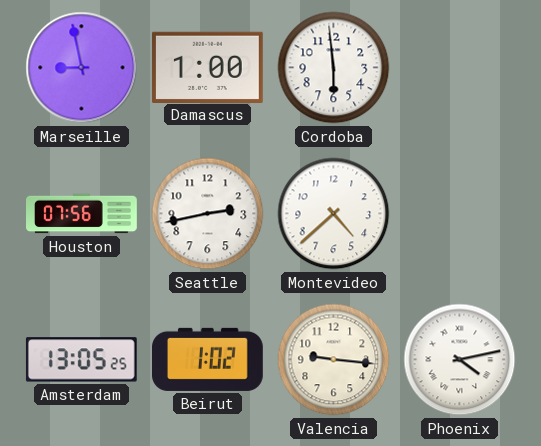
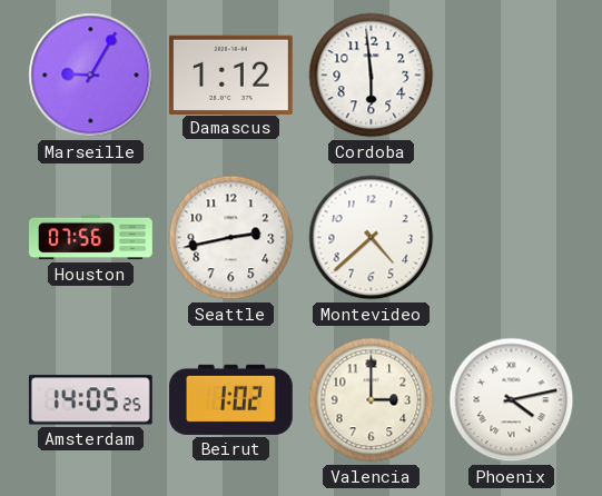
Marseille: 8:58 -> 9:05 (91, 76)
Damascus: 1:00 -> 1:12 (230, 75)
Amsterdam: 13:05 -> 14:05 (90, 400)
Valencia: 9:16 -> 3:00 (372, 400)
